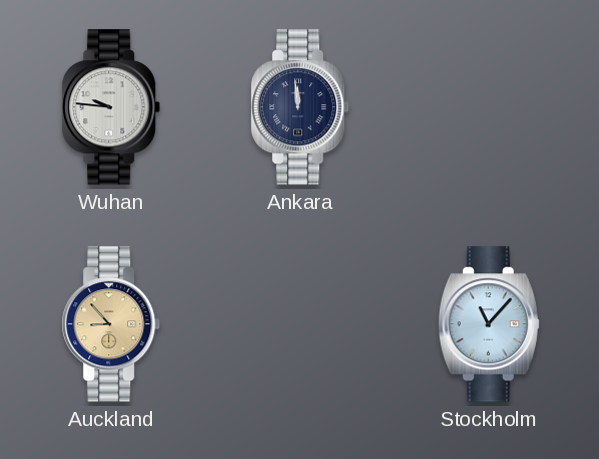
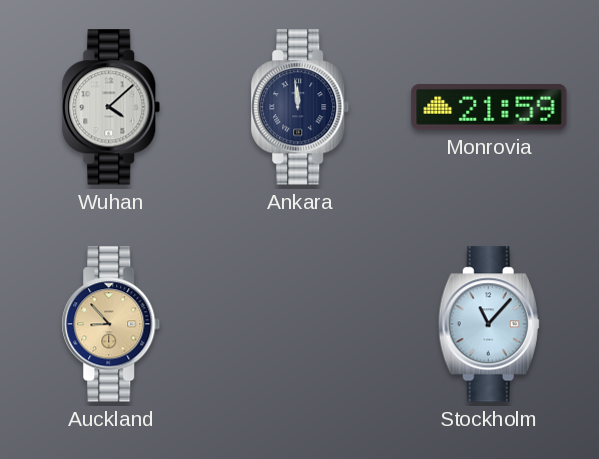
Wuhan: 9:46 -> 4:08 (111, 107)
Monrovia: none -> 21:59 (489, 107)
